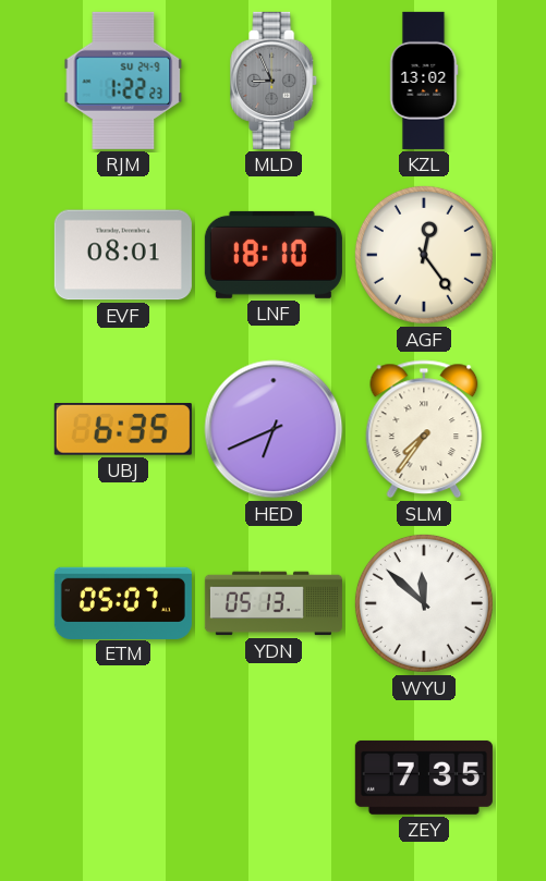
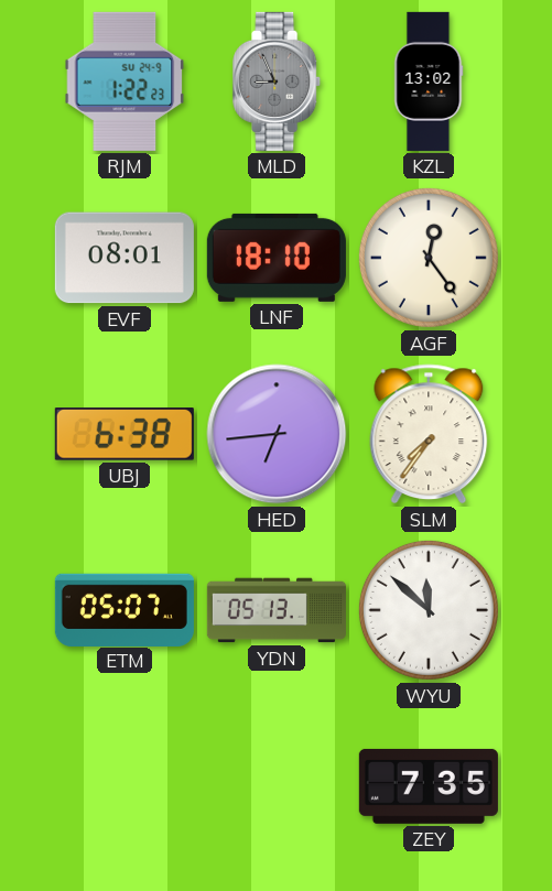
UBJ: 6:35 -> 6:38 (125, 435)
HED: 6:41 -> 6:44 (277, 434)
